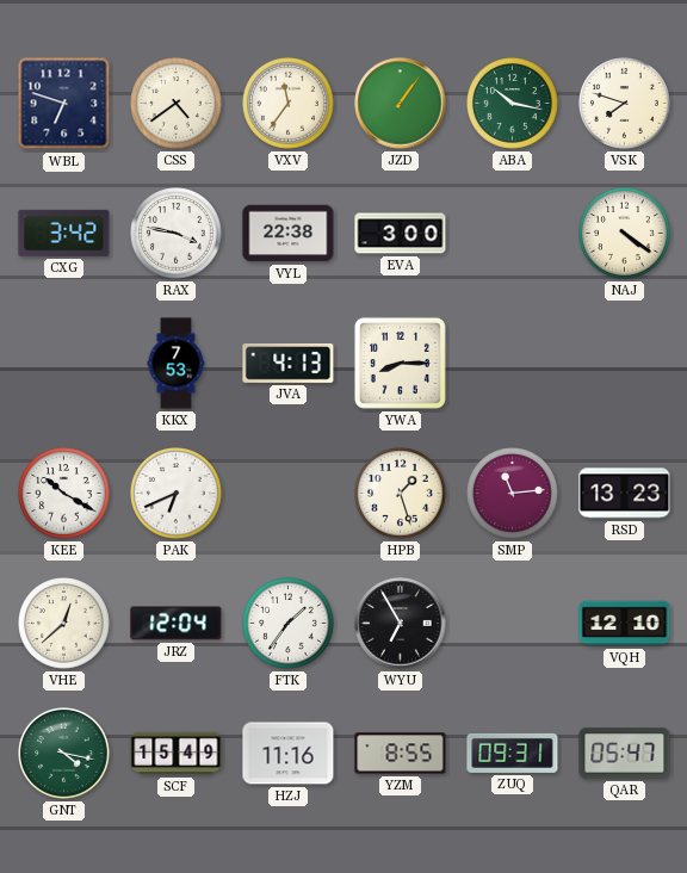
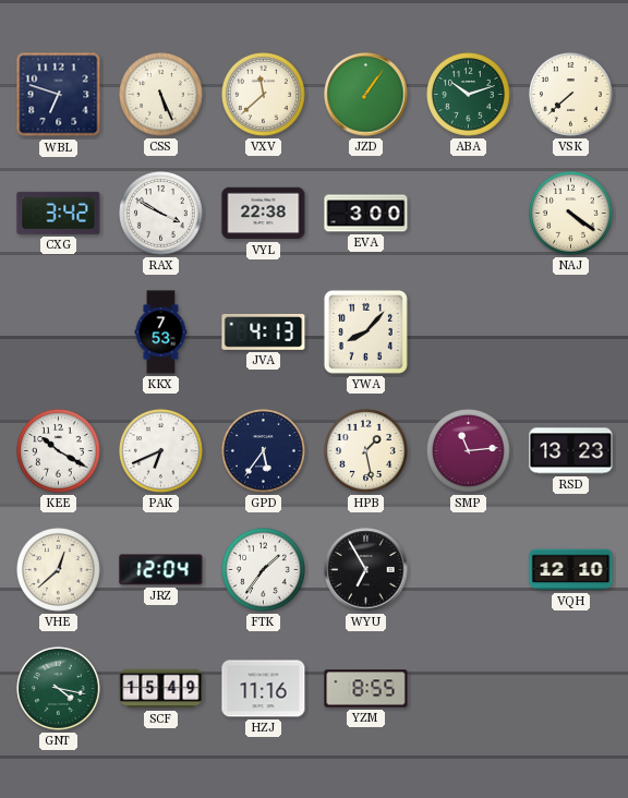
CSS: 4:39 -> 5:26 (161, 95)
VXV: 11:36 -> 11:38 (264, 95)
ABA: 10:17 -> 10:12 (469, 95)
VSK: 7:48 -> 7:38 (571, 95)
RAX: 3:47 -> 3:50 (161, 214)
YWA: 8:15 -> 8:07 (365, 331)
GPD: none -> 5:36 (264, 451)
HPB: 1:27 -> 1:28 (366, 451)
ZUQ: 09:31 -> none (513, 753)
QAR: 05:47 -> none (625, 754)
